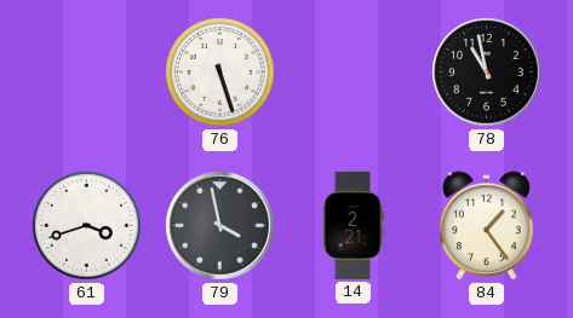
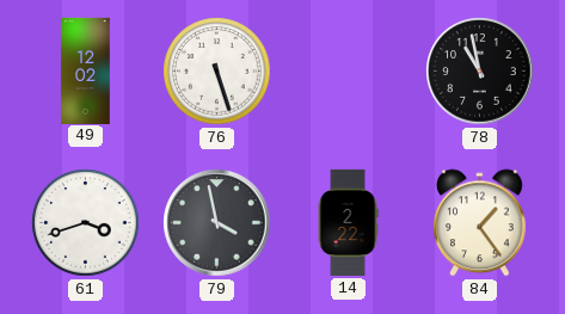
49: none -> 12:02 (86, 70)
14: 2:21 -> 2:22 (348, 222)
